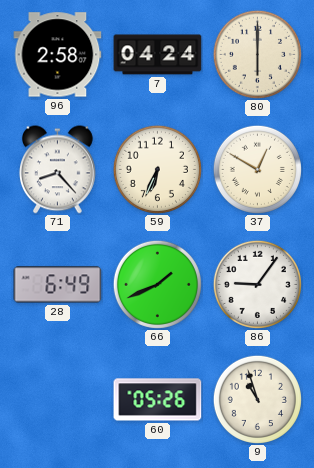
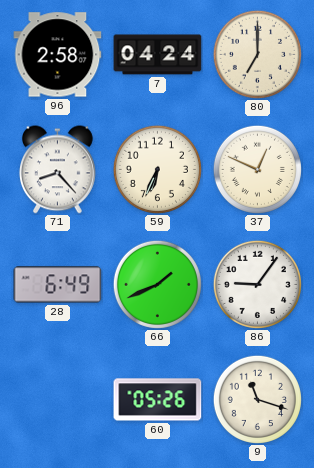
80: 6:00 -> 7:00 (257, 54)
37: 12:50 -> 12:49 (257, 169)
9: 10:57 -> 11:18 (257, 399)
